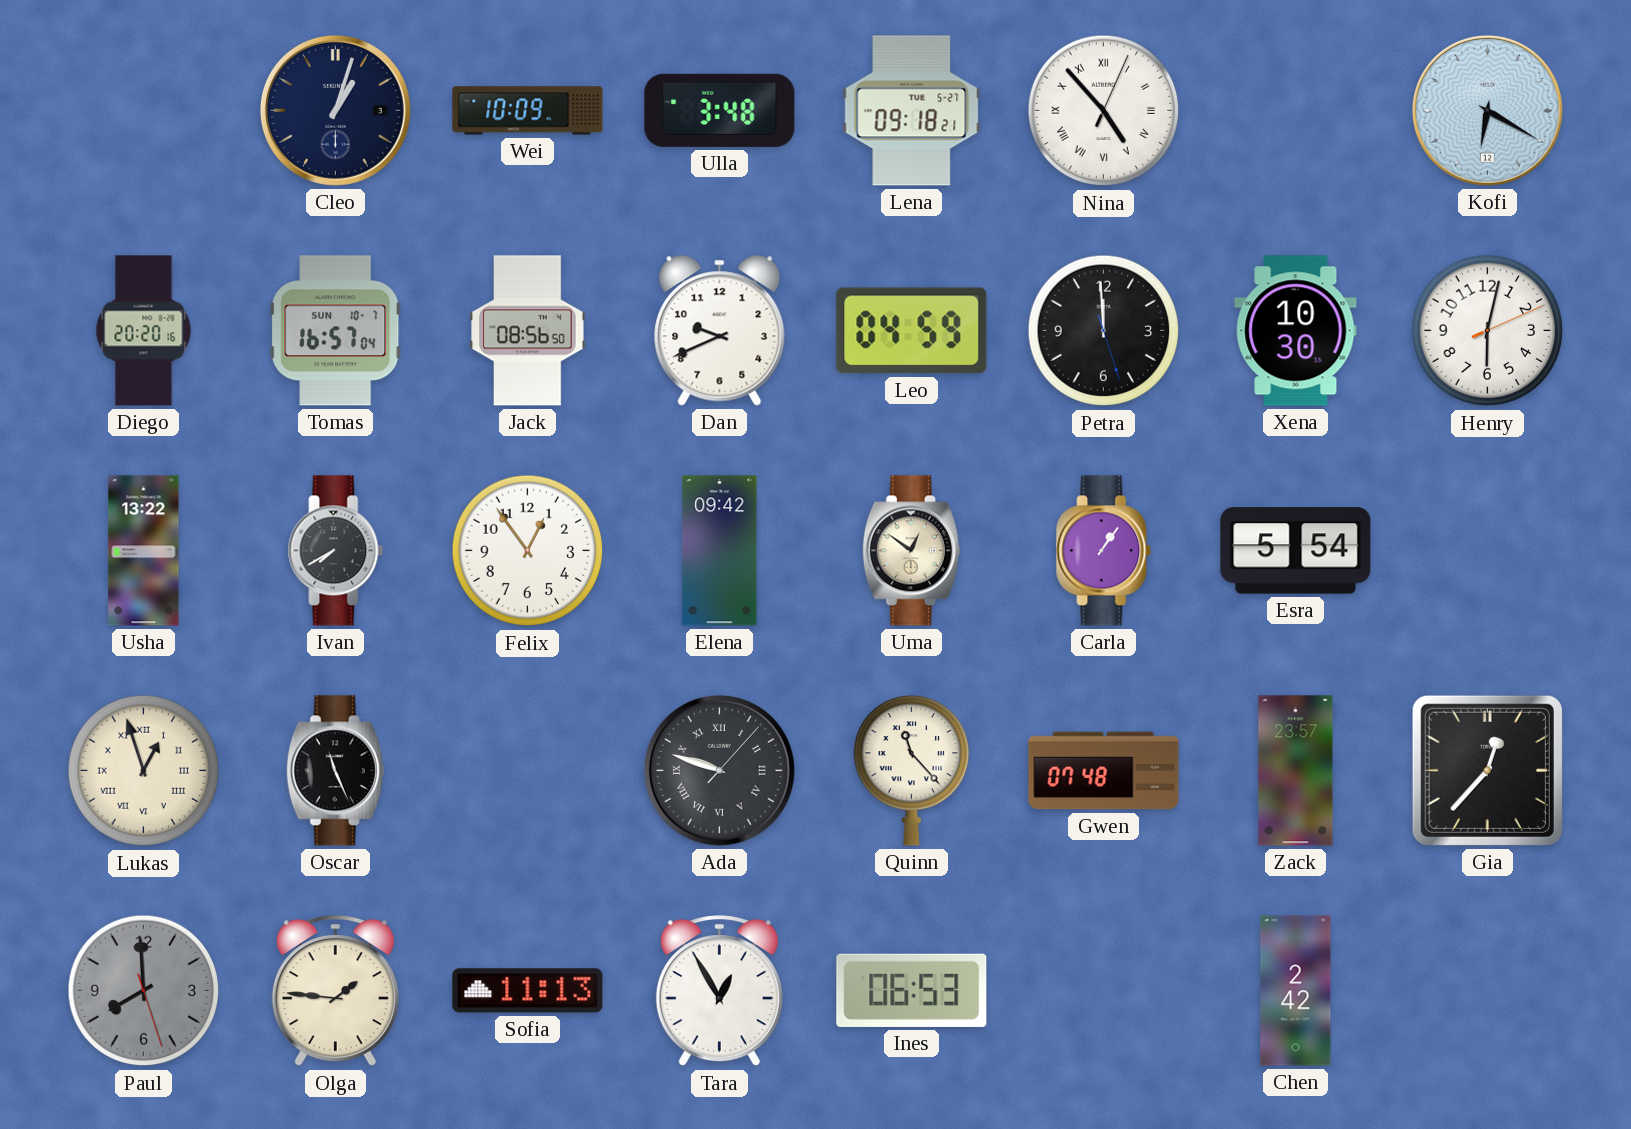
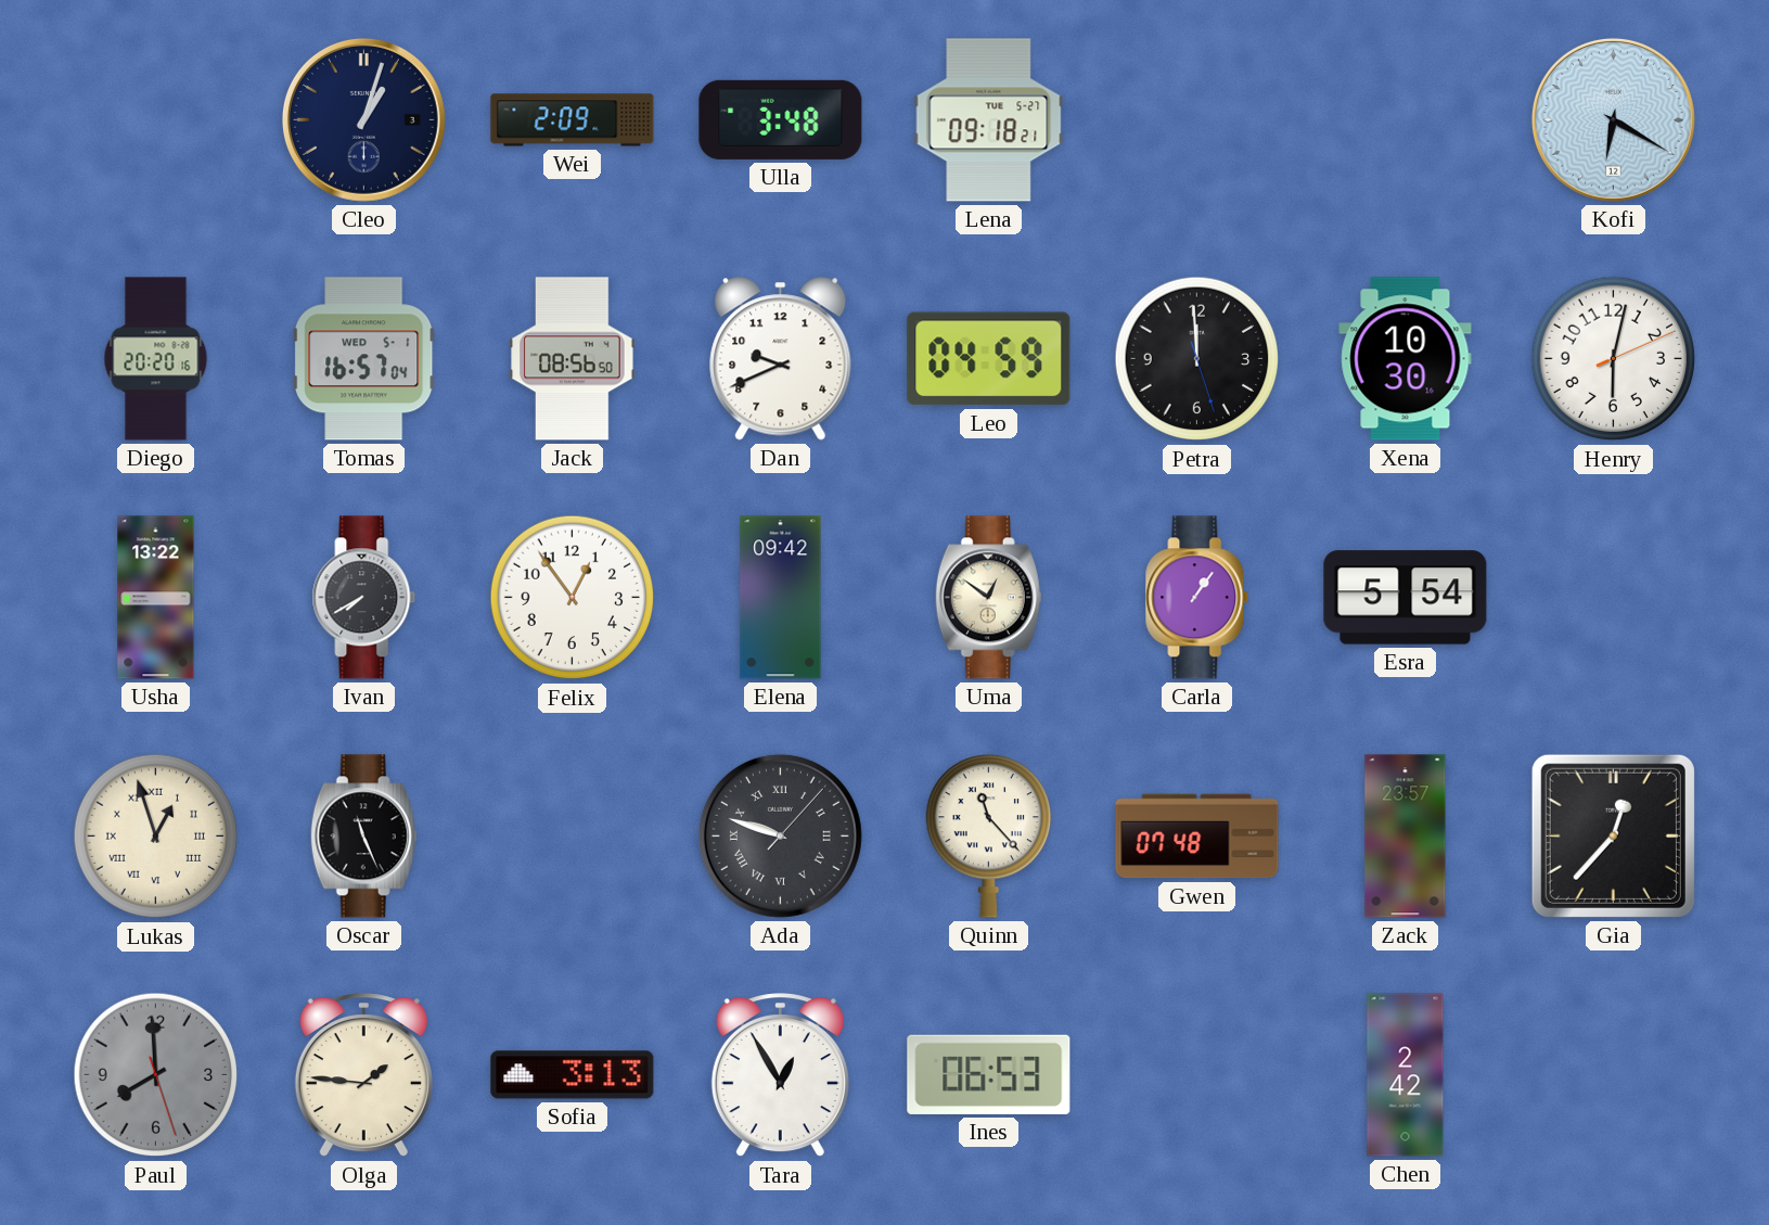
Wei: 10:09 -> 2:09 (573, 120)
Nina: 4:53 -> none (1104, 111)
Tomas date: SUN 10-7 -> WED 5-1 (364, 359)
Sofia: 11:13 -> 3:13 (573, 1075)
